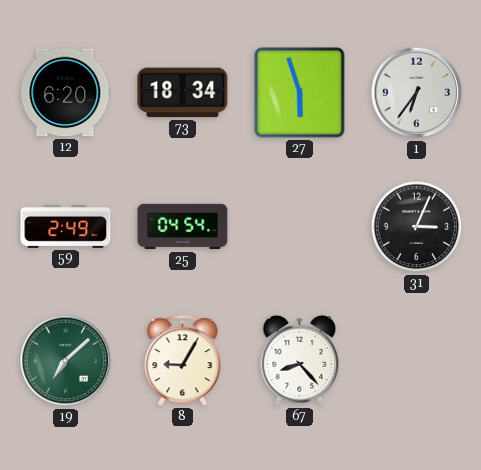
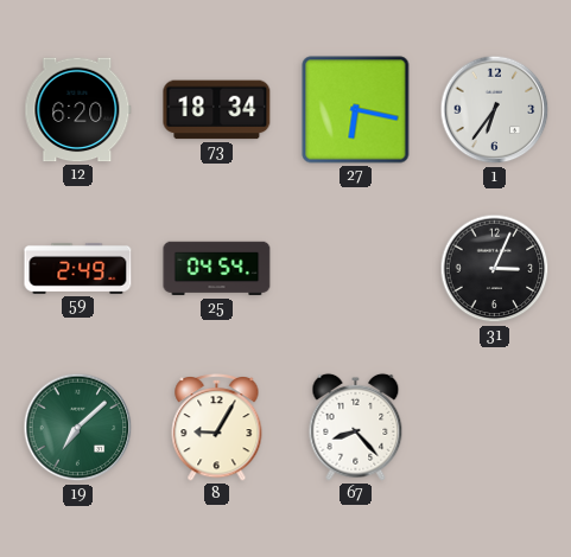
27: 5:57 -> 6:17 (356, 110)
